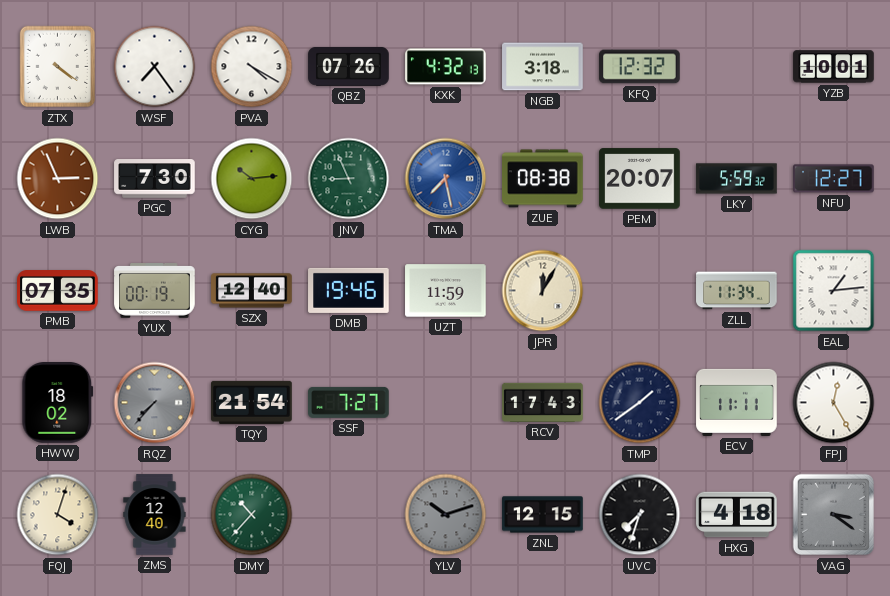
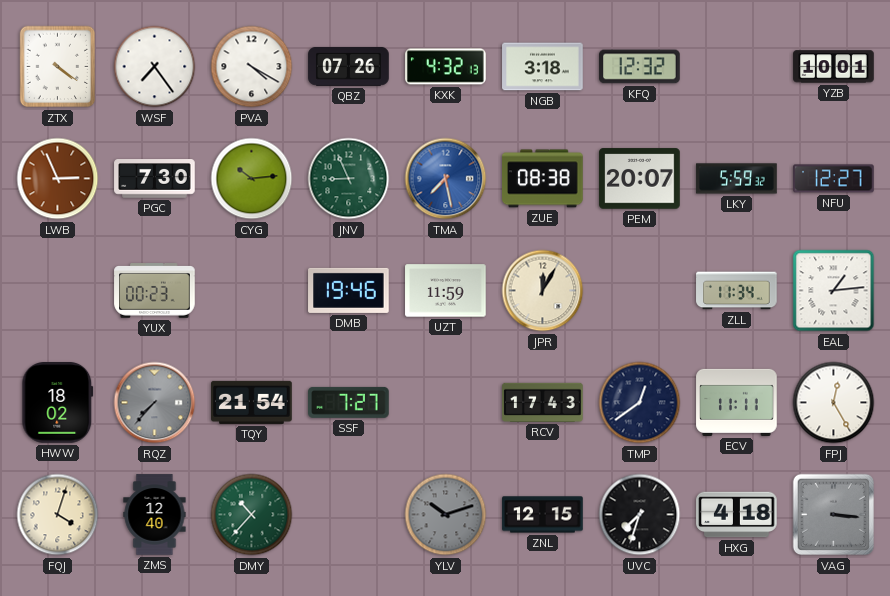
PMB: 07:35 -> none (58, 291)
YUX: 00:19 -> 00:23 (155, 291)
SZX: 12:40 -> none (252, 291)
TMP: 1:39 -> 12:39 (640, 403)
VAG: 3:21 -> 3:16 (834, 515)
